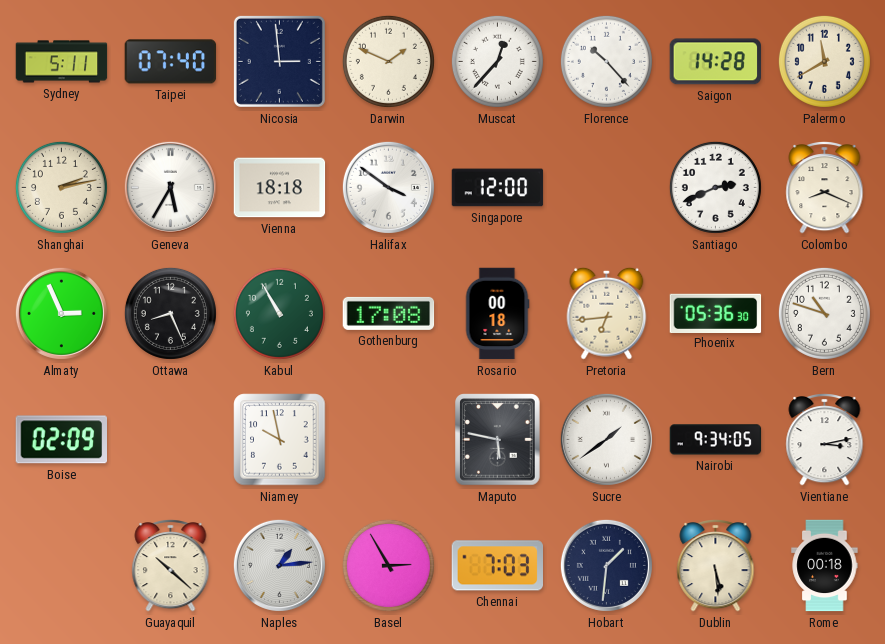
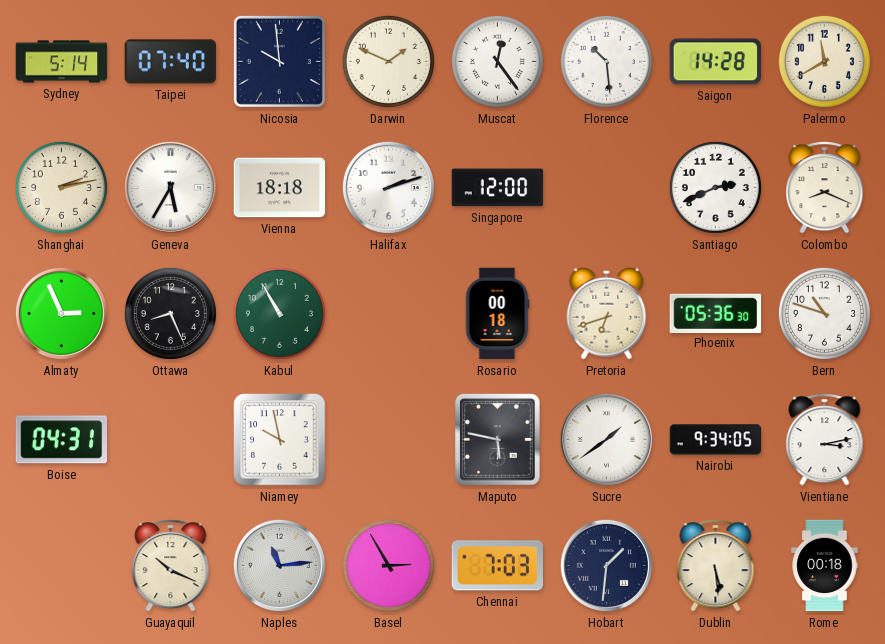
Sydney: 5:11 -> 5:14 (62, 62)
Nicosia: 2:59 -> 9:59 (279, 61)
Muscat: 12:37 -> 12:24 (497, 61)
Florence: 10:23 -> 10:29 (606, 61)
Halifax: 3:51 -> 2:12 (388, 187)
Gothenburg: 17:08 -> none (389, 313)
Pretoria: 6:44 -> 6:42 (607, 313)
Boise: 02:09 -> 04:31 (62, 440)
Guayaquil: 10:22 -> 10:19 (171, 566)
Naples: 1:14 -> 11:14 (279, 565)
